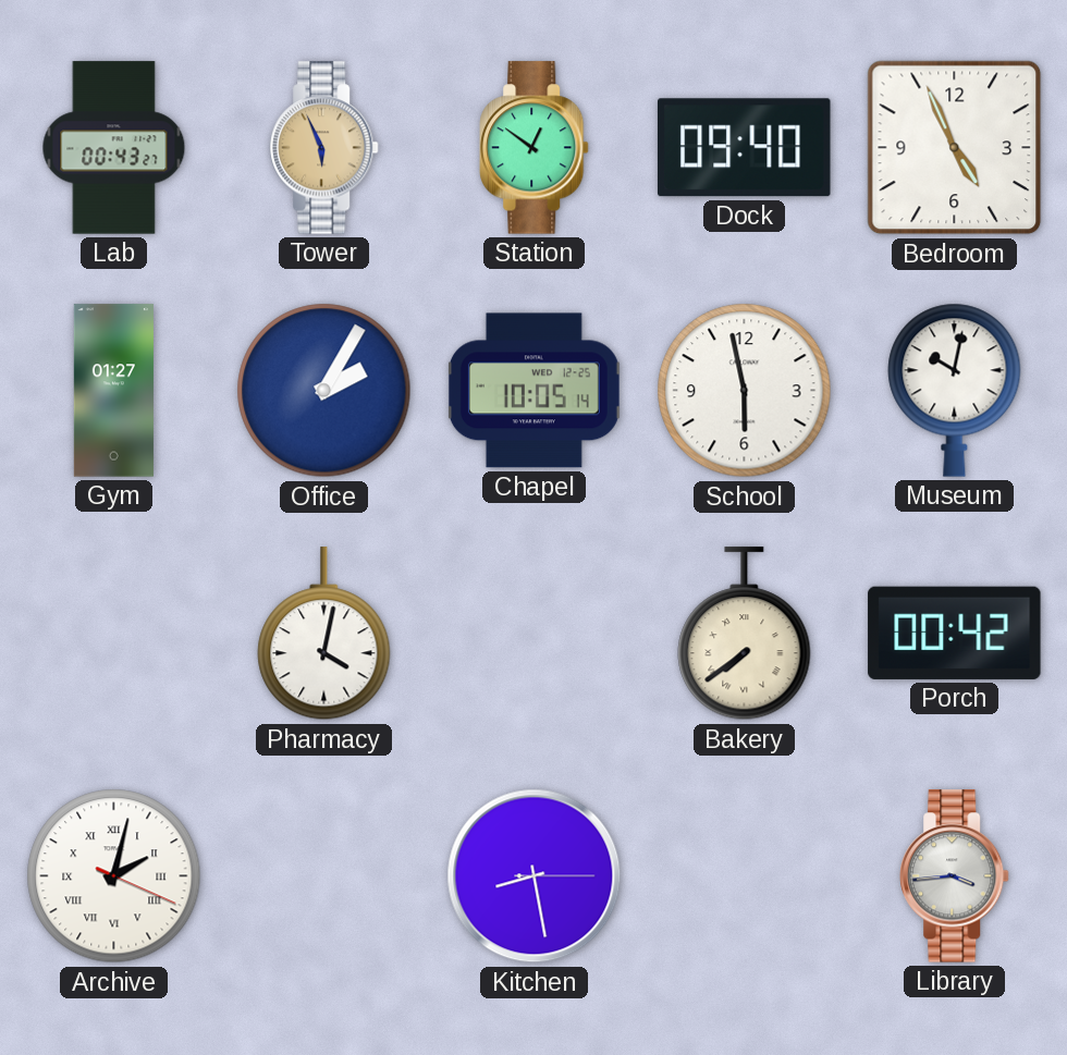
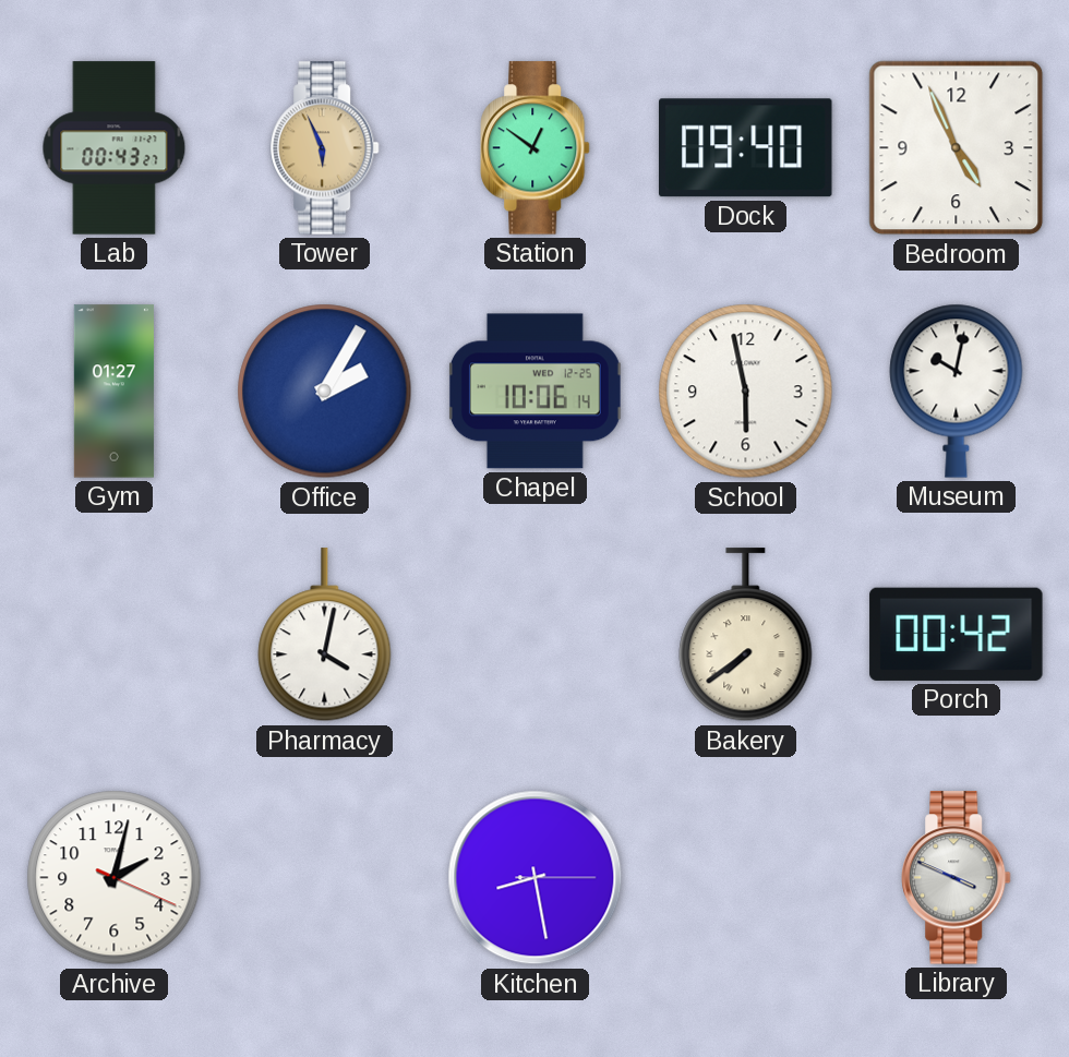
Chapel: 10:05 -> 10:06 (534, 392)
Archive numerals: Roman -> Arabic (115, 878)
Library: 3:44 -> 3:49 (957, 878)
